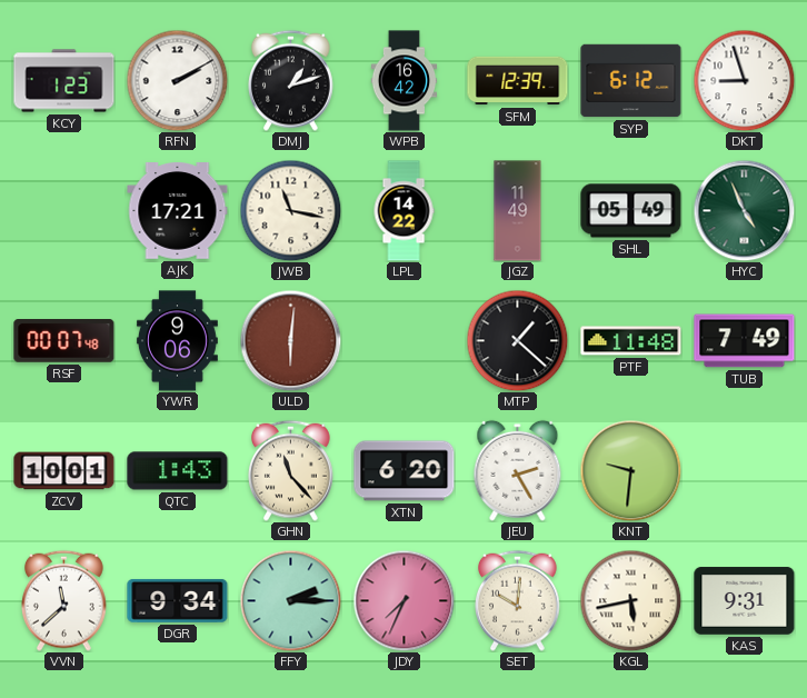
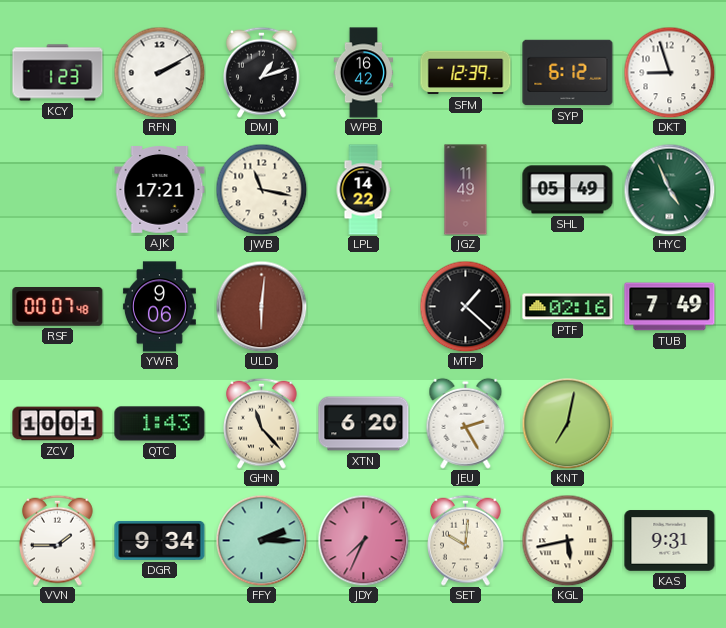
PTF: 11:48 -> 02:16 (568, 307)
KNT: 9:31 -> 7:02 (567, 423)
VVN: 11:38 -> 1:45 (58, 540)
